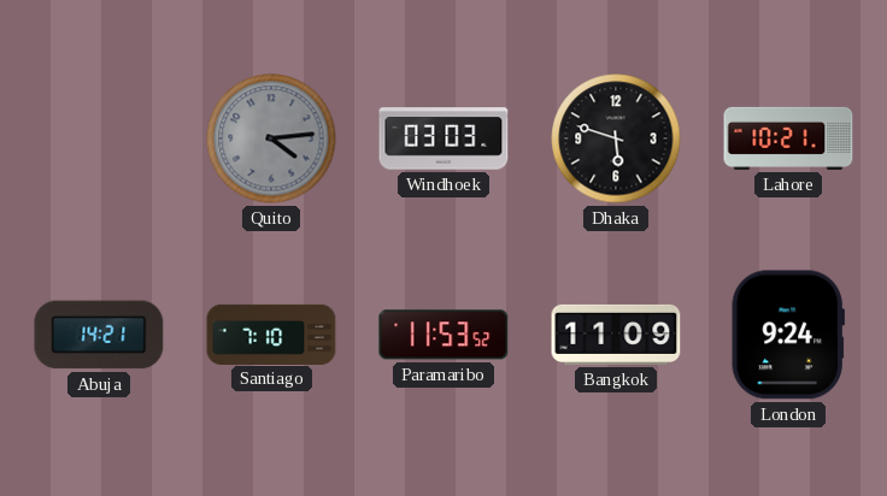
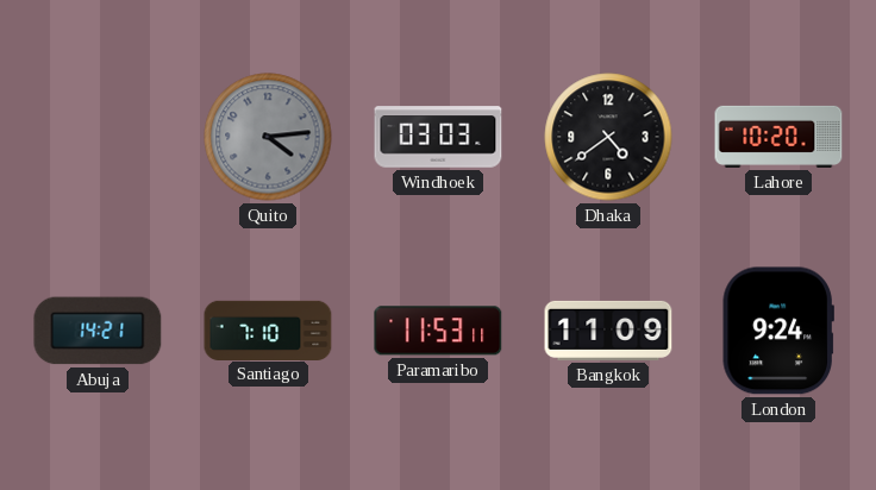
Dhaka: 5:48 -> 4:39 (608, 137)
Lahore: 10:21 -> 10:20 (778, 137)
Paramaribo: 11:53:52 -> 11:53:11 (438, 331)
